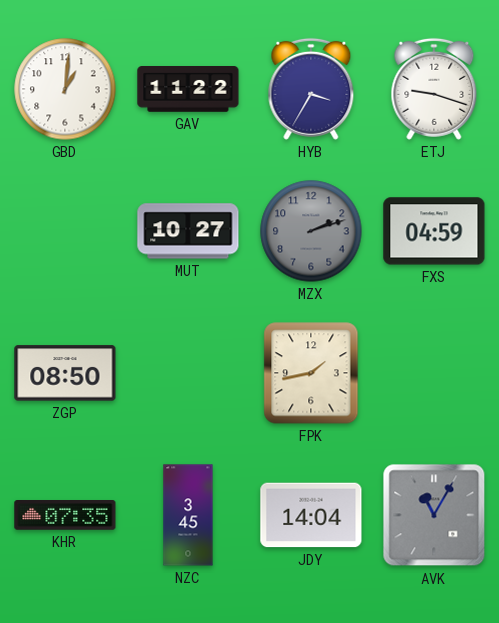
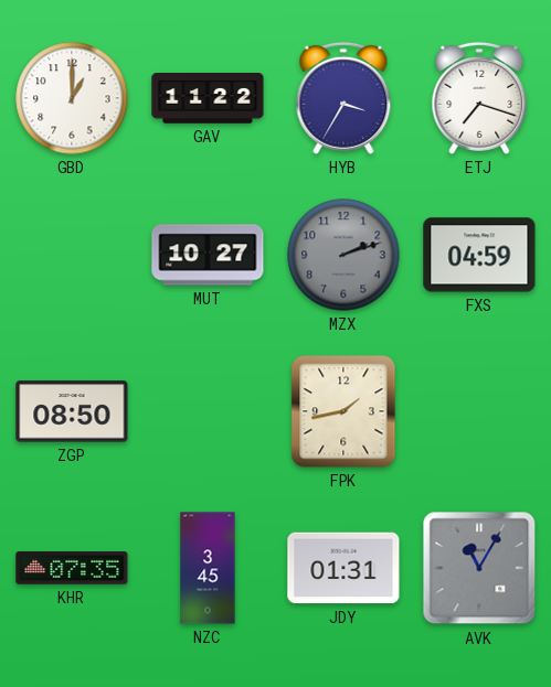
GBD: 1:01 -> 1:00 (72, 98)
ETJ: 9:18 -> 7:18 (479, 98)
JDY: 14:04 -> 01:31 (343, 568)
